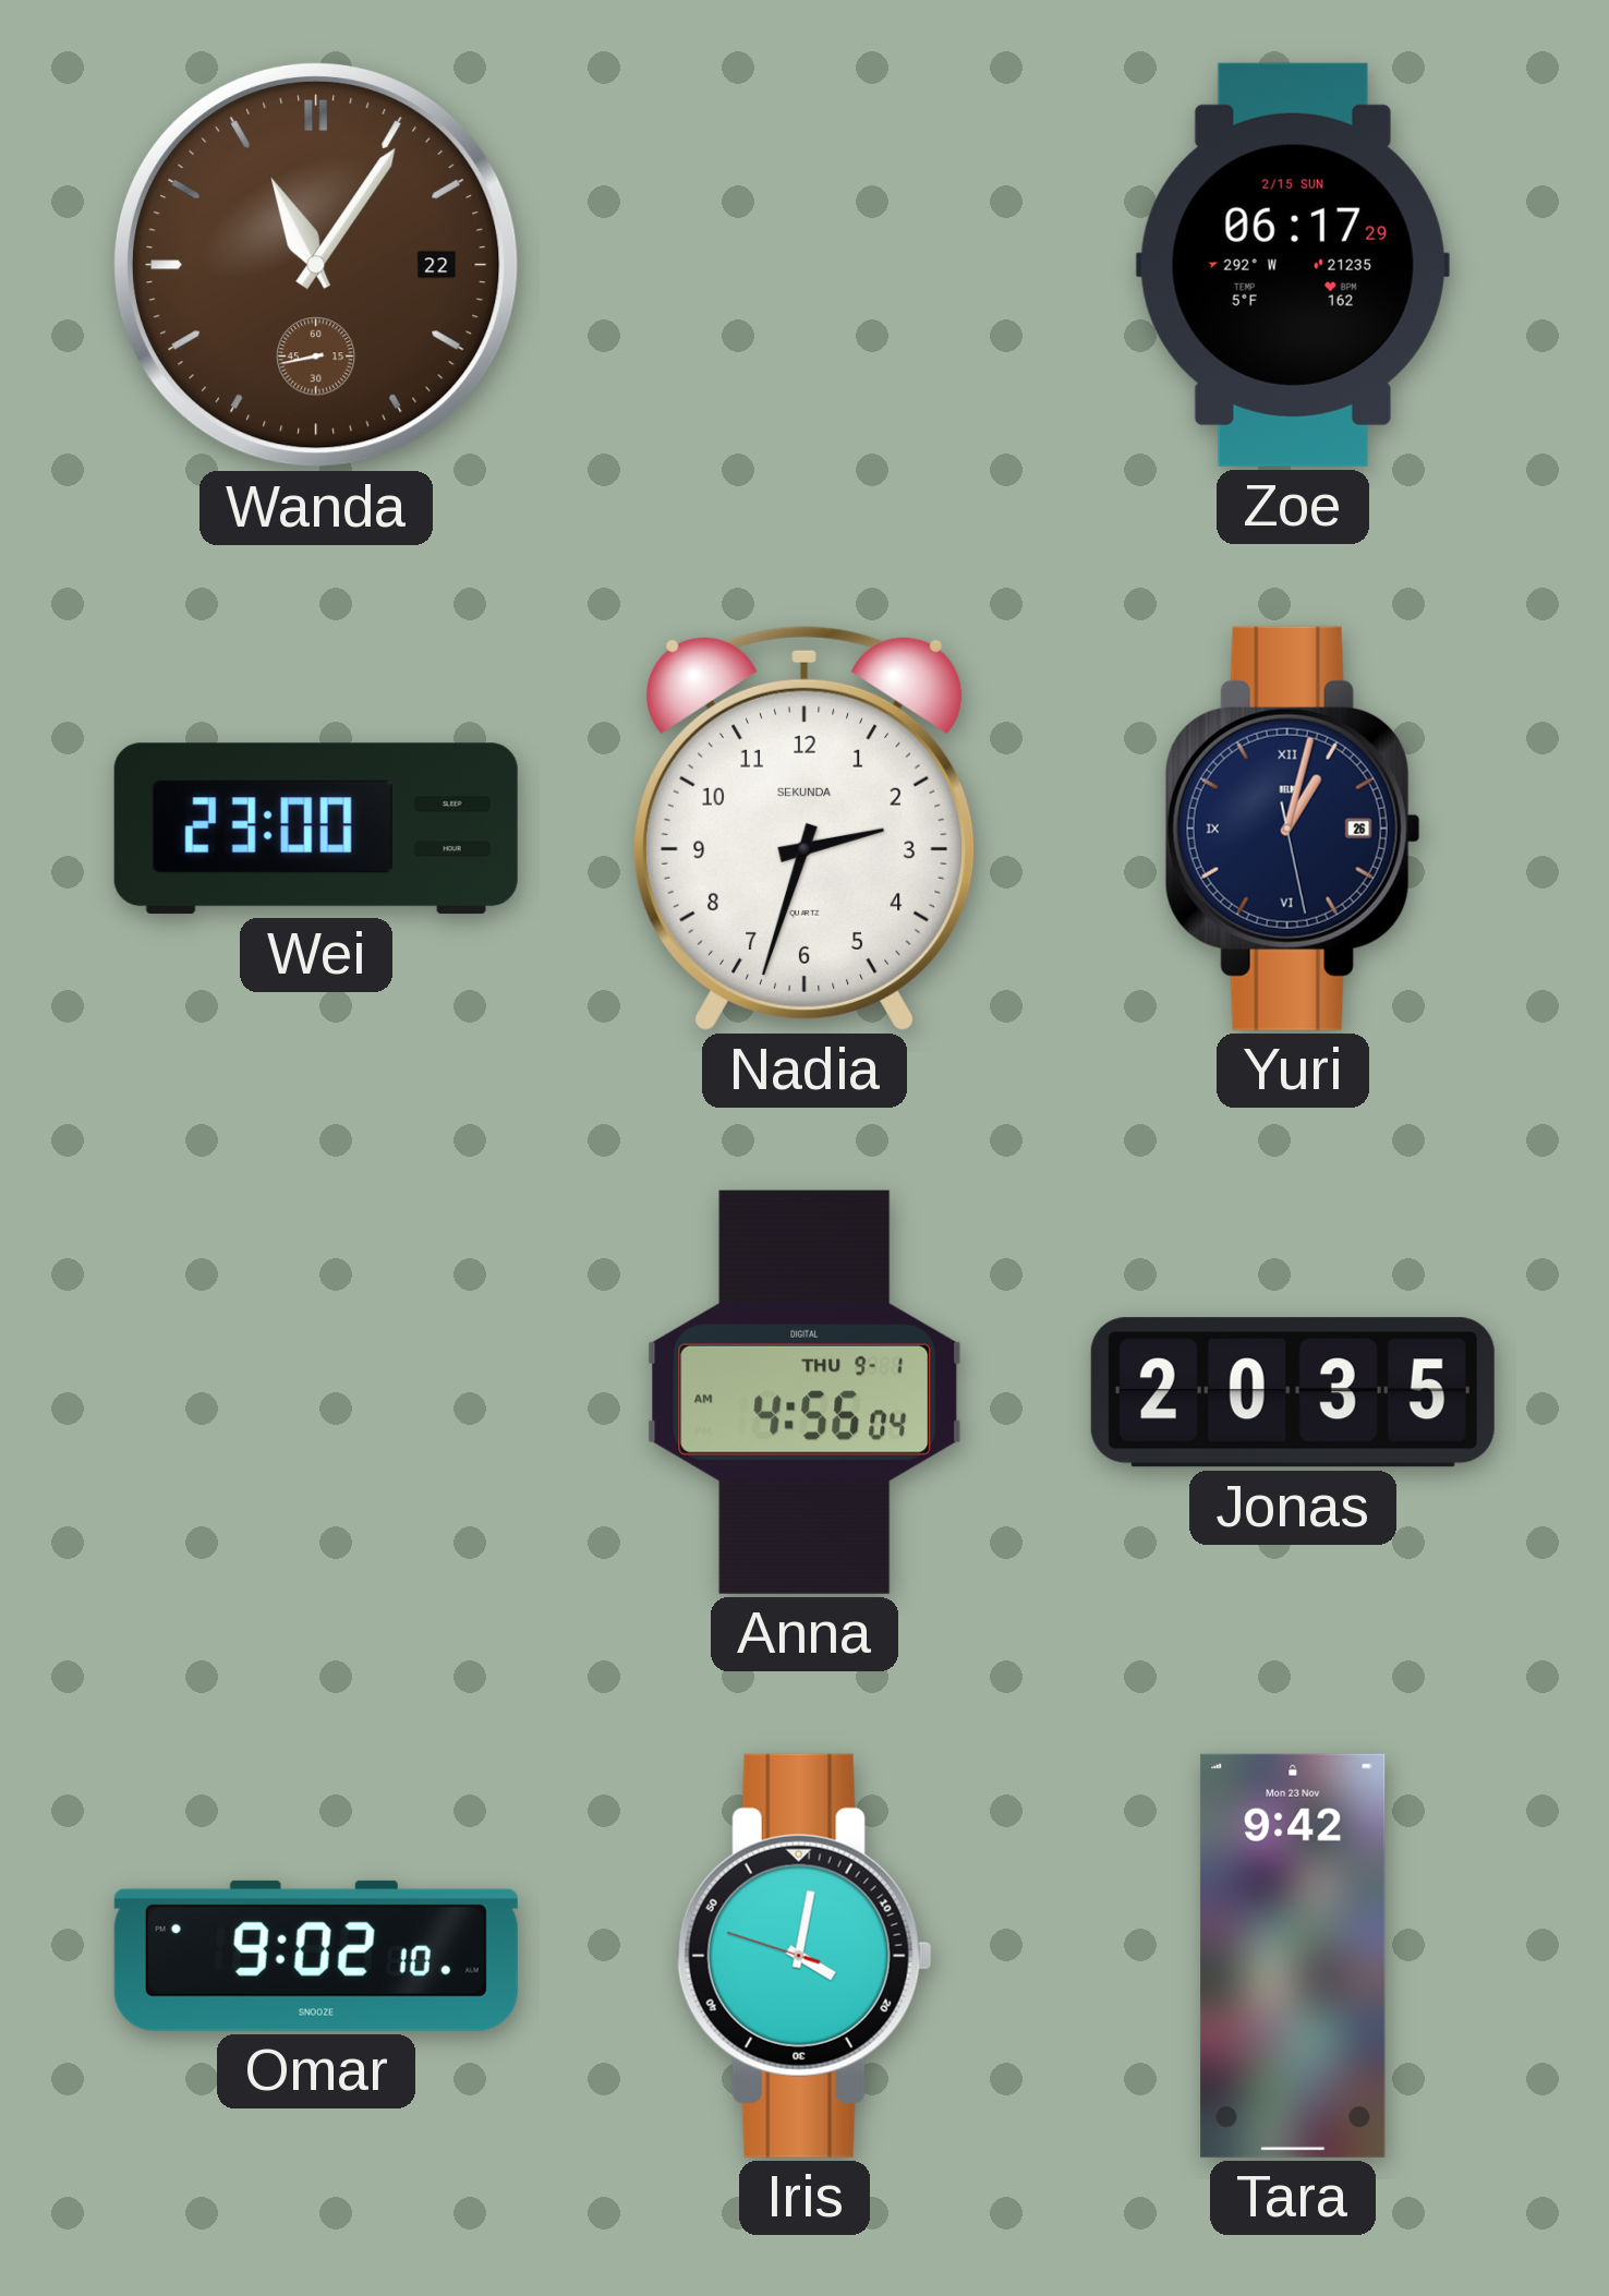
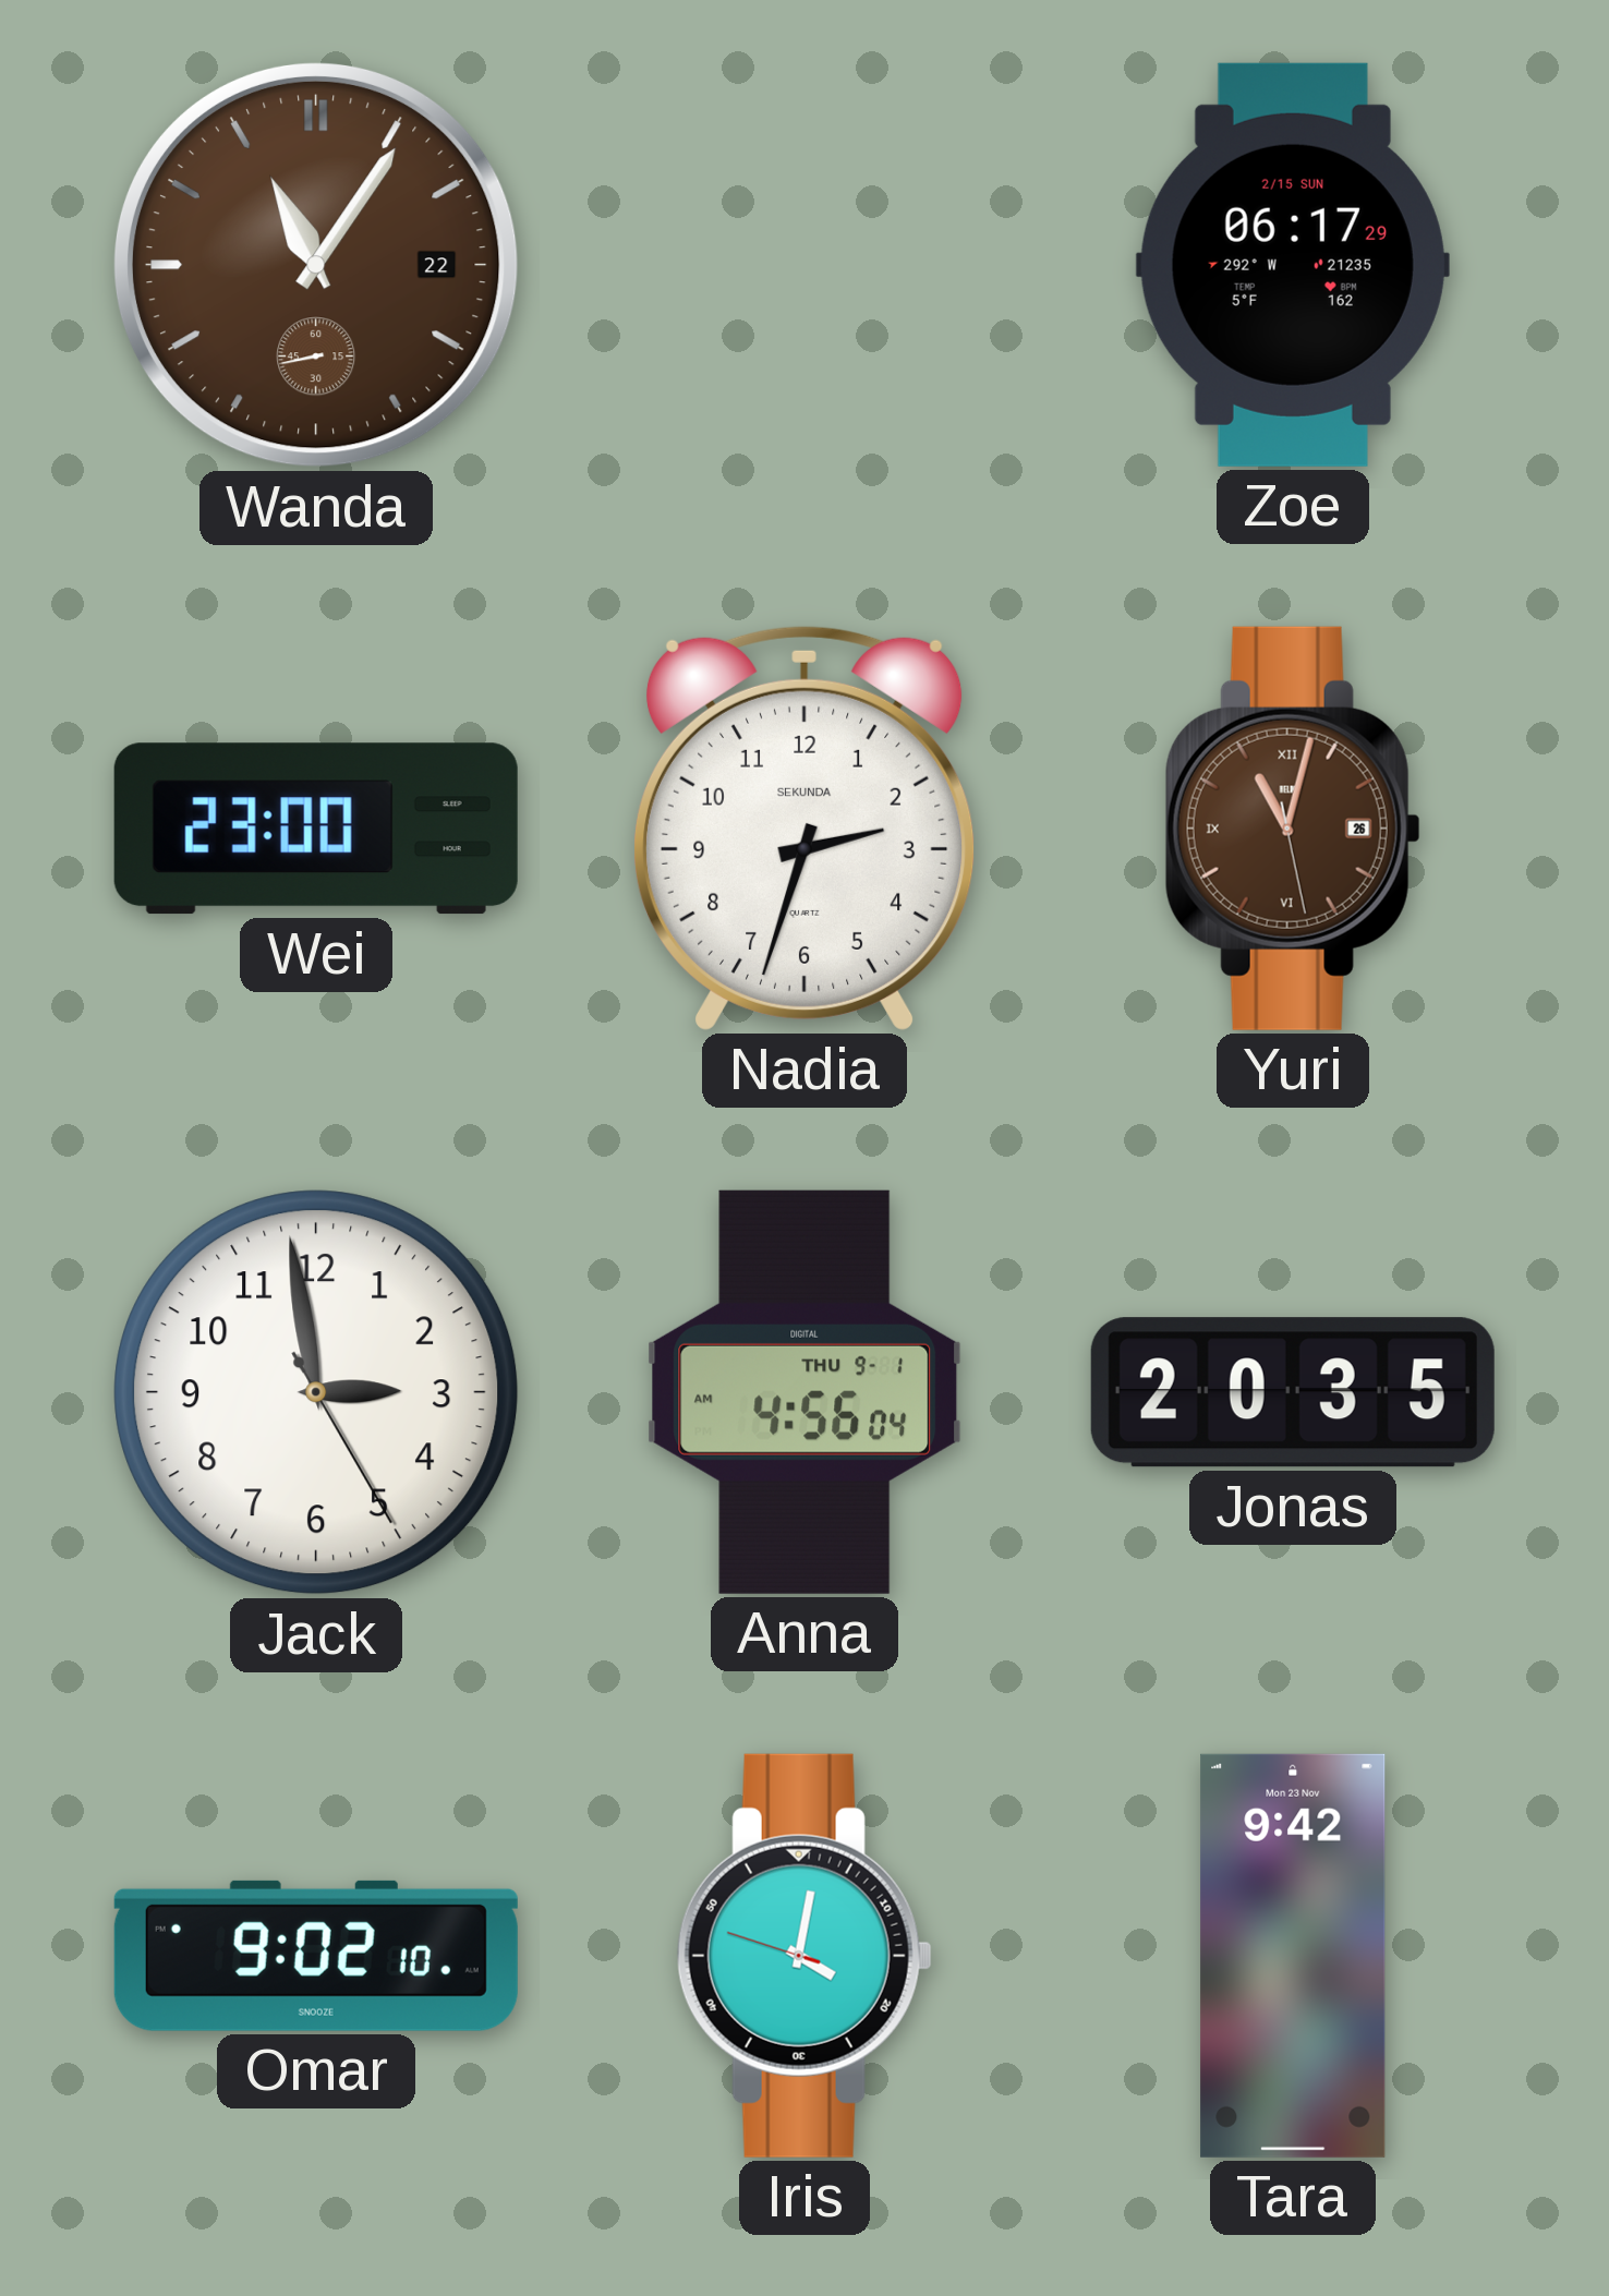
Yuri: 1:02 -> 11:02 (1293, 829)
Yuri dial: navy -> brown (1293, 829)
Jack: none -> 2:58 (316, 1392)
